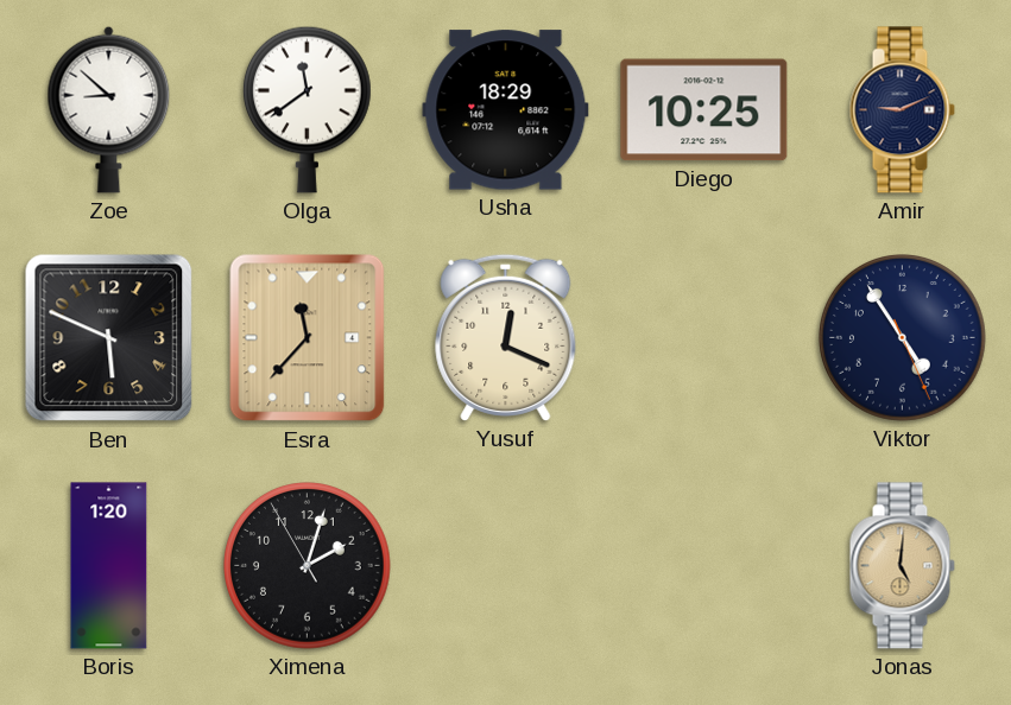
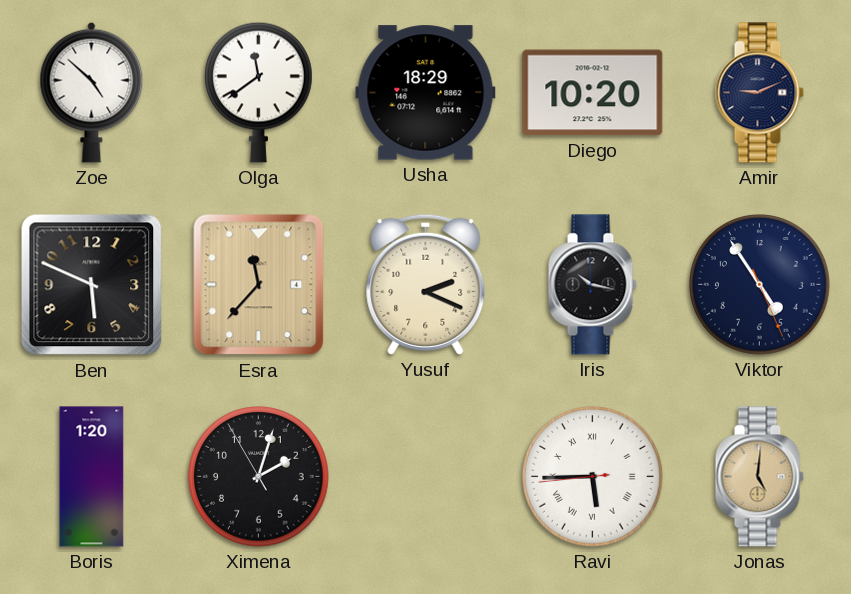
Zoe: 8:52 -> 4:52 (92, 92)
Diego: 10:25 -> 10:20 (593, 93)
Yusuf: 12:19 -> 2:19 (426, 284)
Iris: none -> 10:17 (592, 285)
Ravi: none -> 5:44 (593, 477)
